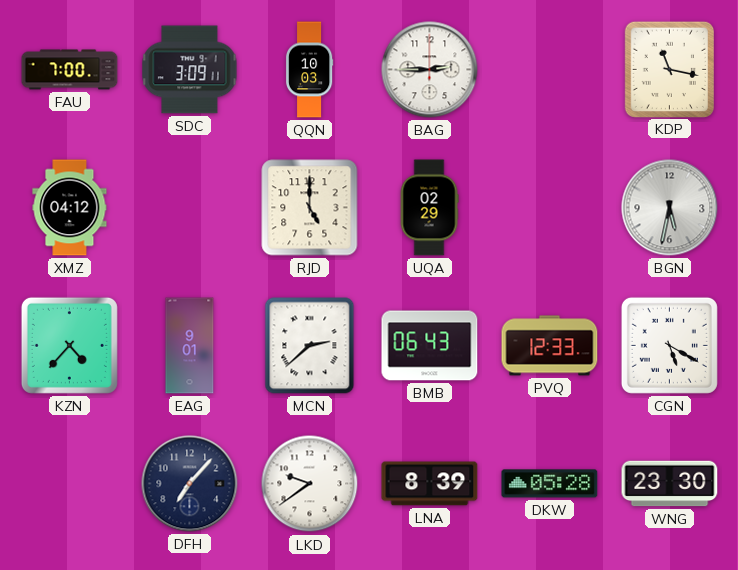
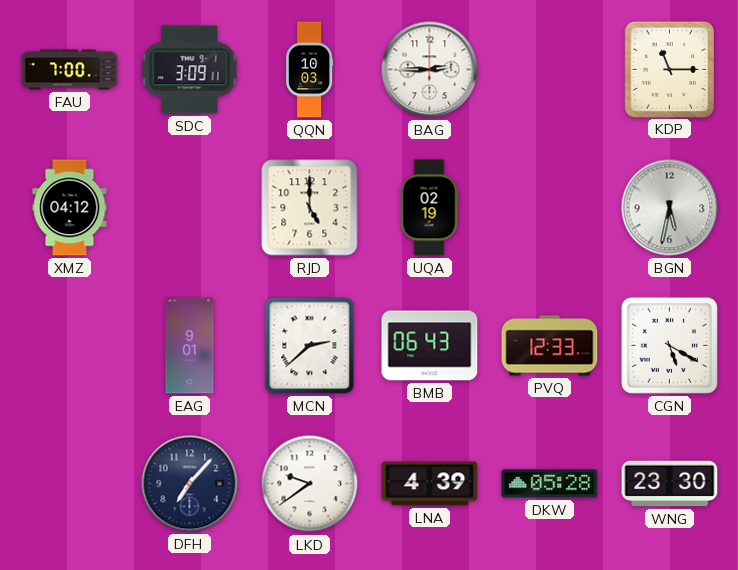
KDP: 11:17 -> 11:15 (669, 69)
UQA: 02:29 -> 02:19 (429, 208)
KZN: 4:37 -> none (69, 345)
LNA: 8:39 -> 4:39 (430, 484)
